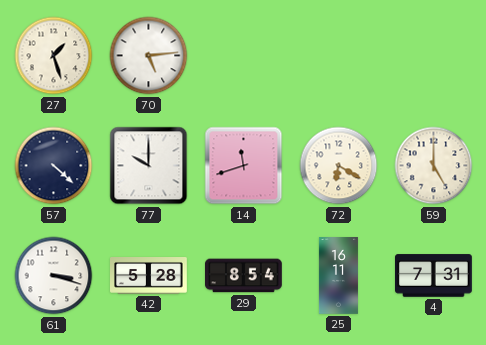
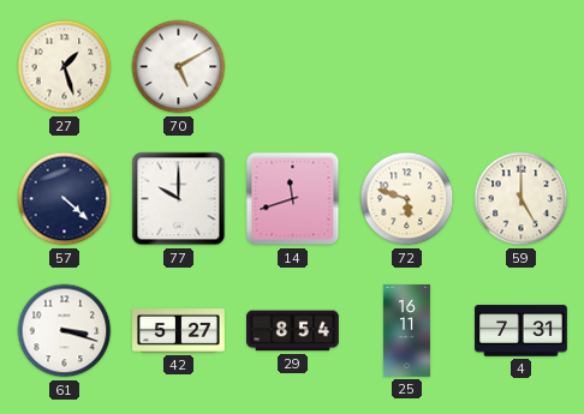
70: 5:14 -> 5:10 (179, 67)
72: 6:20 -> 5:48 (407, 199)
42: 5:28 -> 5:27 (179, 331)
